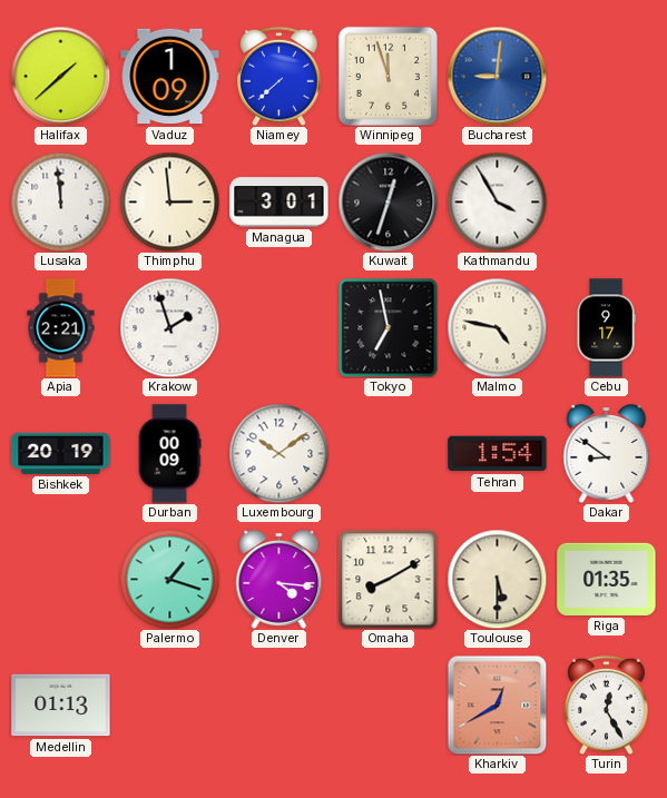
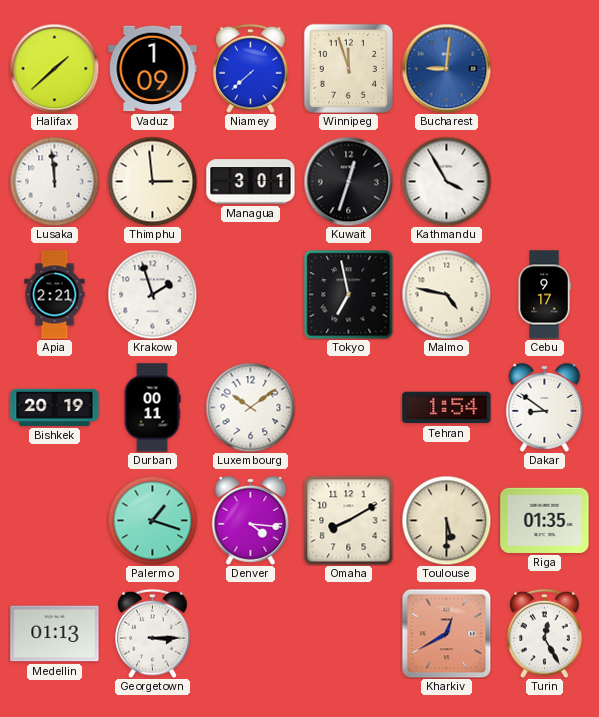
Durban: 00:09 -> 00:11 (152, 408)
Georgetown: none -> 3:15 (153, 633)
